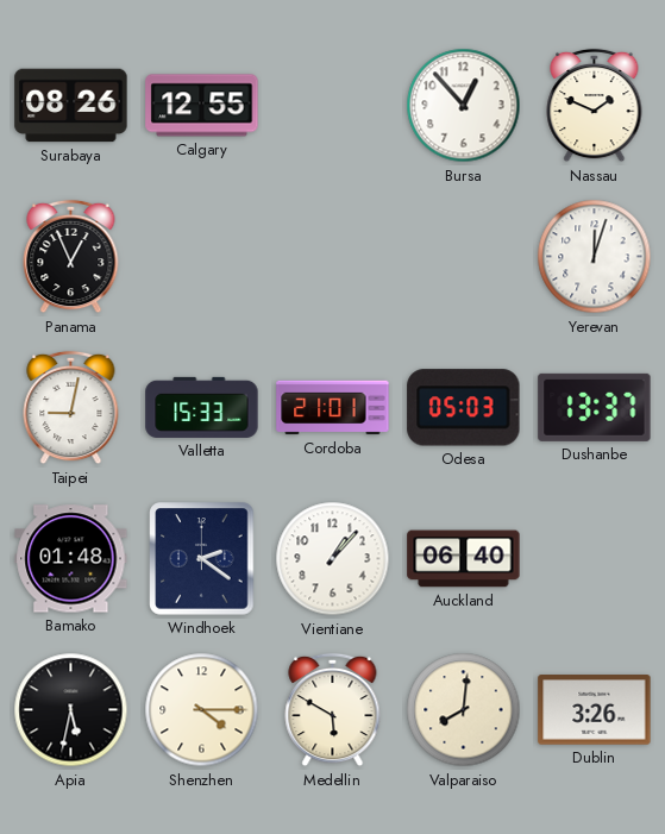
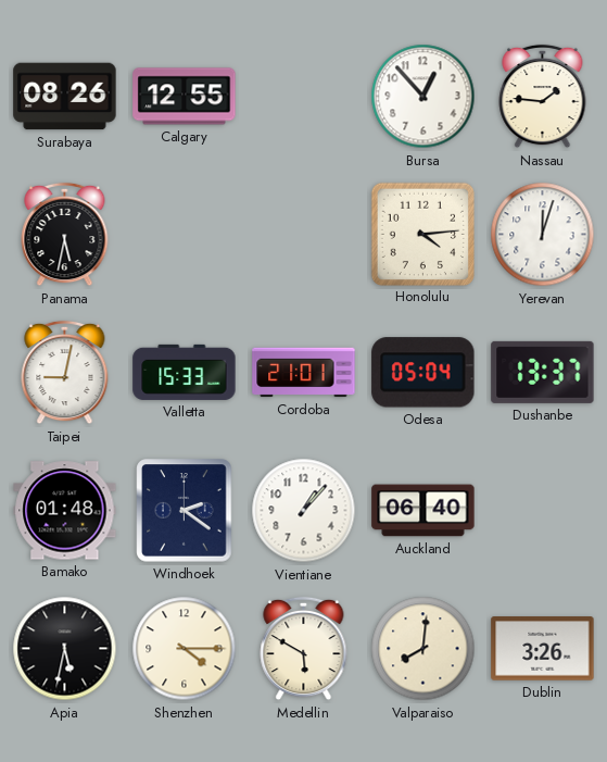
Nassau: 1:49 -> 1:46 (543, 97)
Panama: 12:56 -> 5:32 (65, 235)
Honolulu: none -> 4:14 (422, 234)
Odesa: 05:03 -> 05:04 (423, 373)
